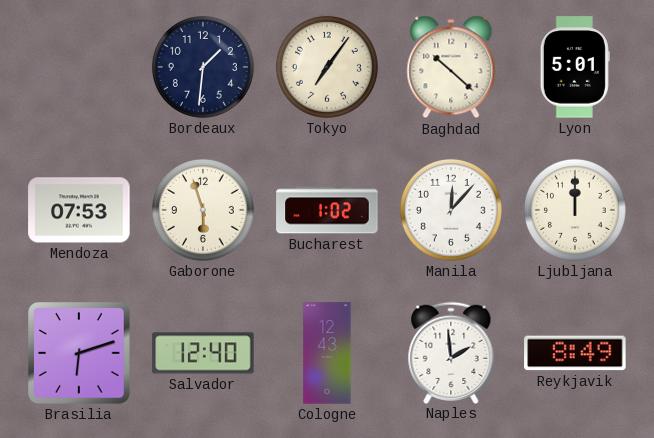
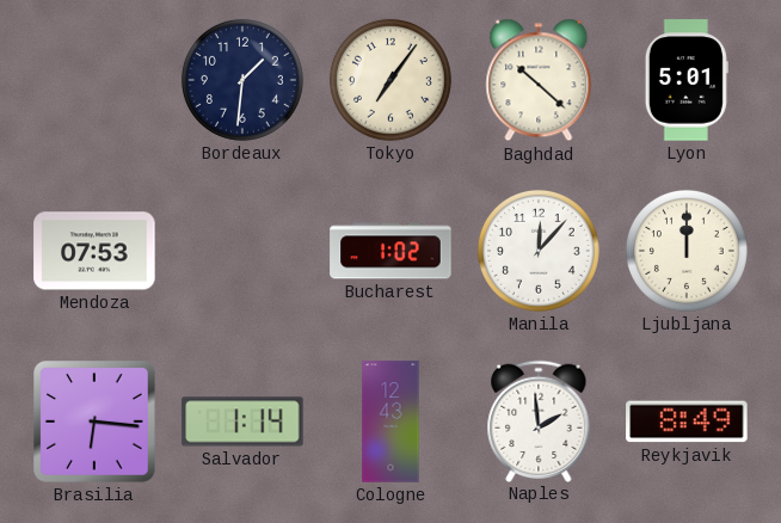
Gaborone: 5:57 -> none (203, 210)
Brasilia: 6:12 -> 6:16 (94, 422)
Salvador: 12:40 -> 1:14 (242, 422)
